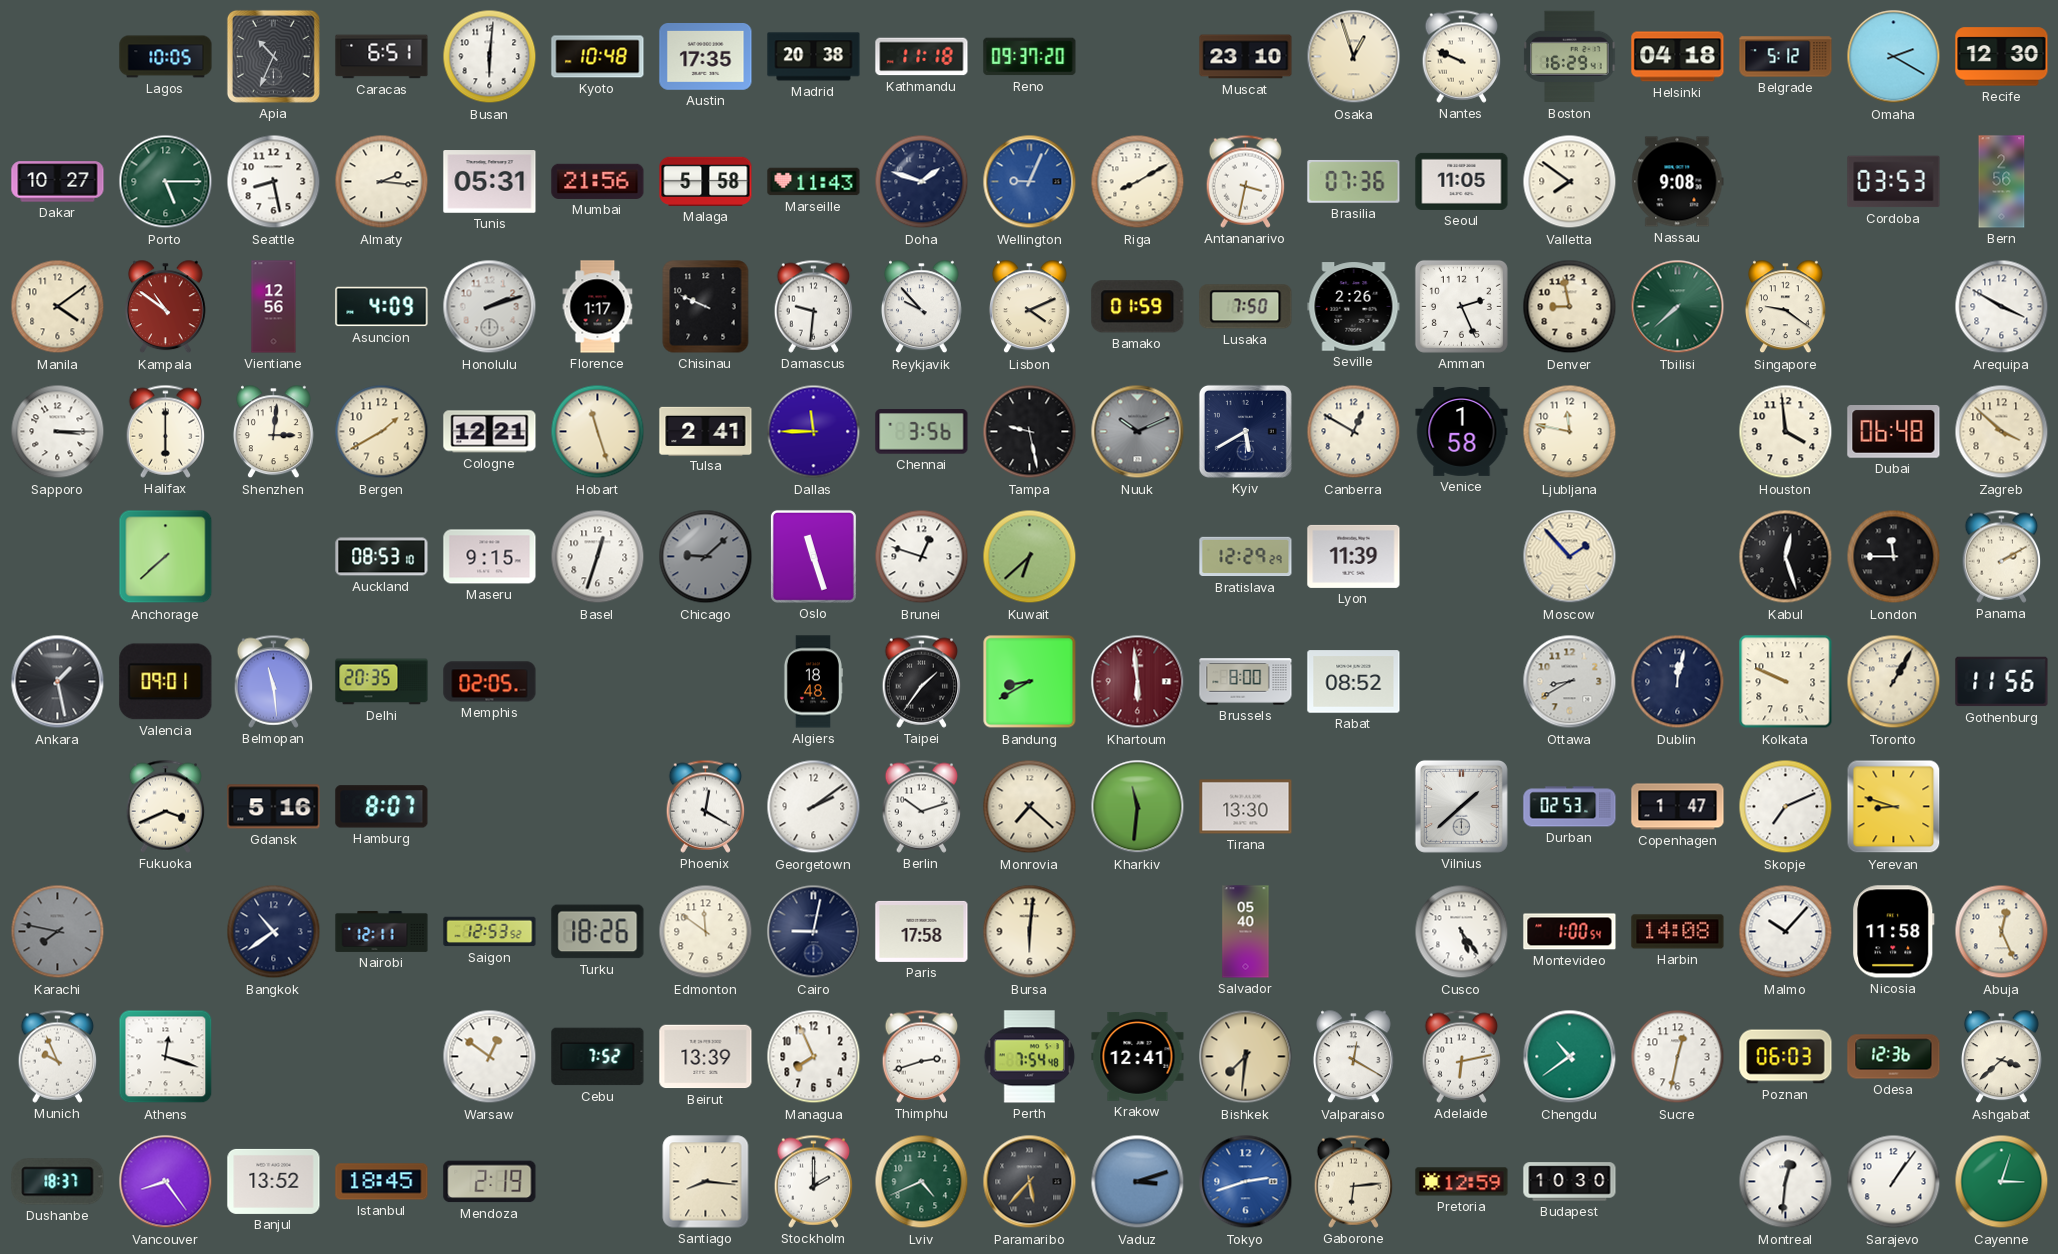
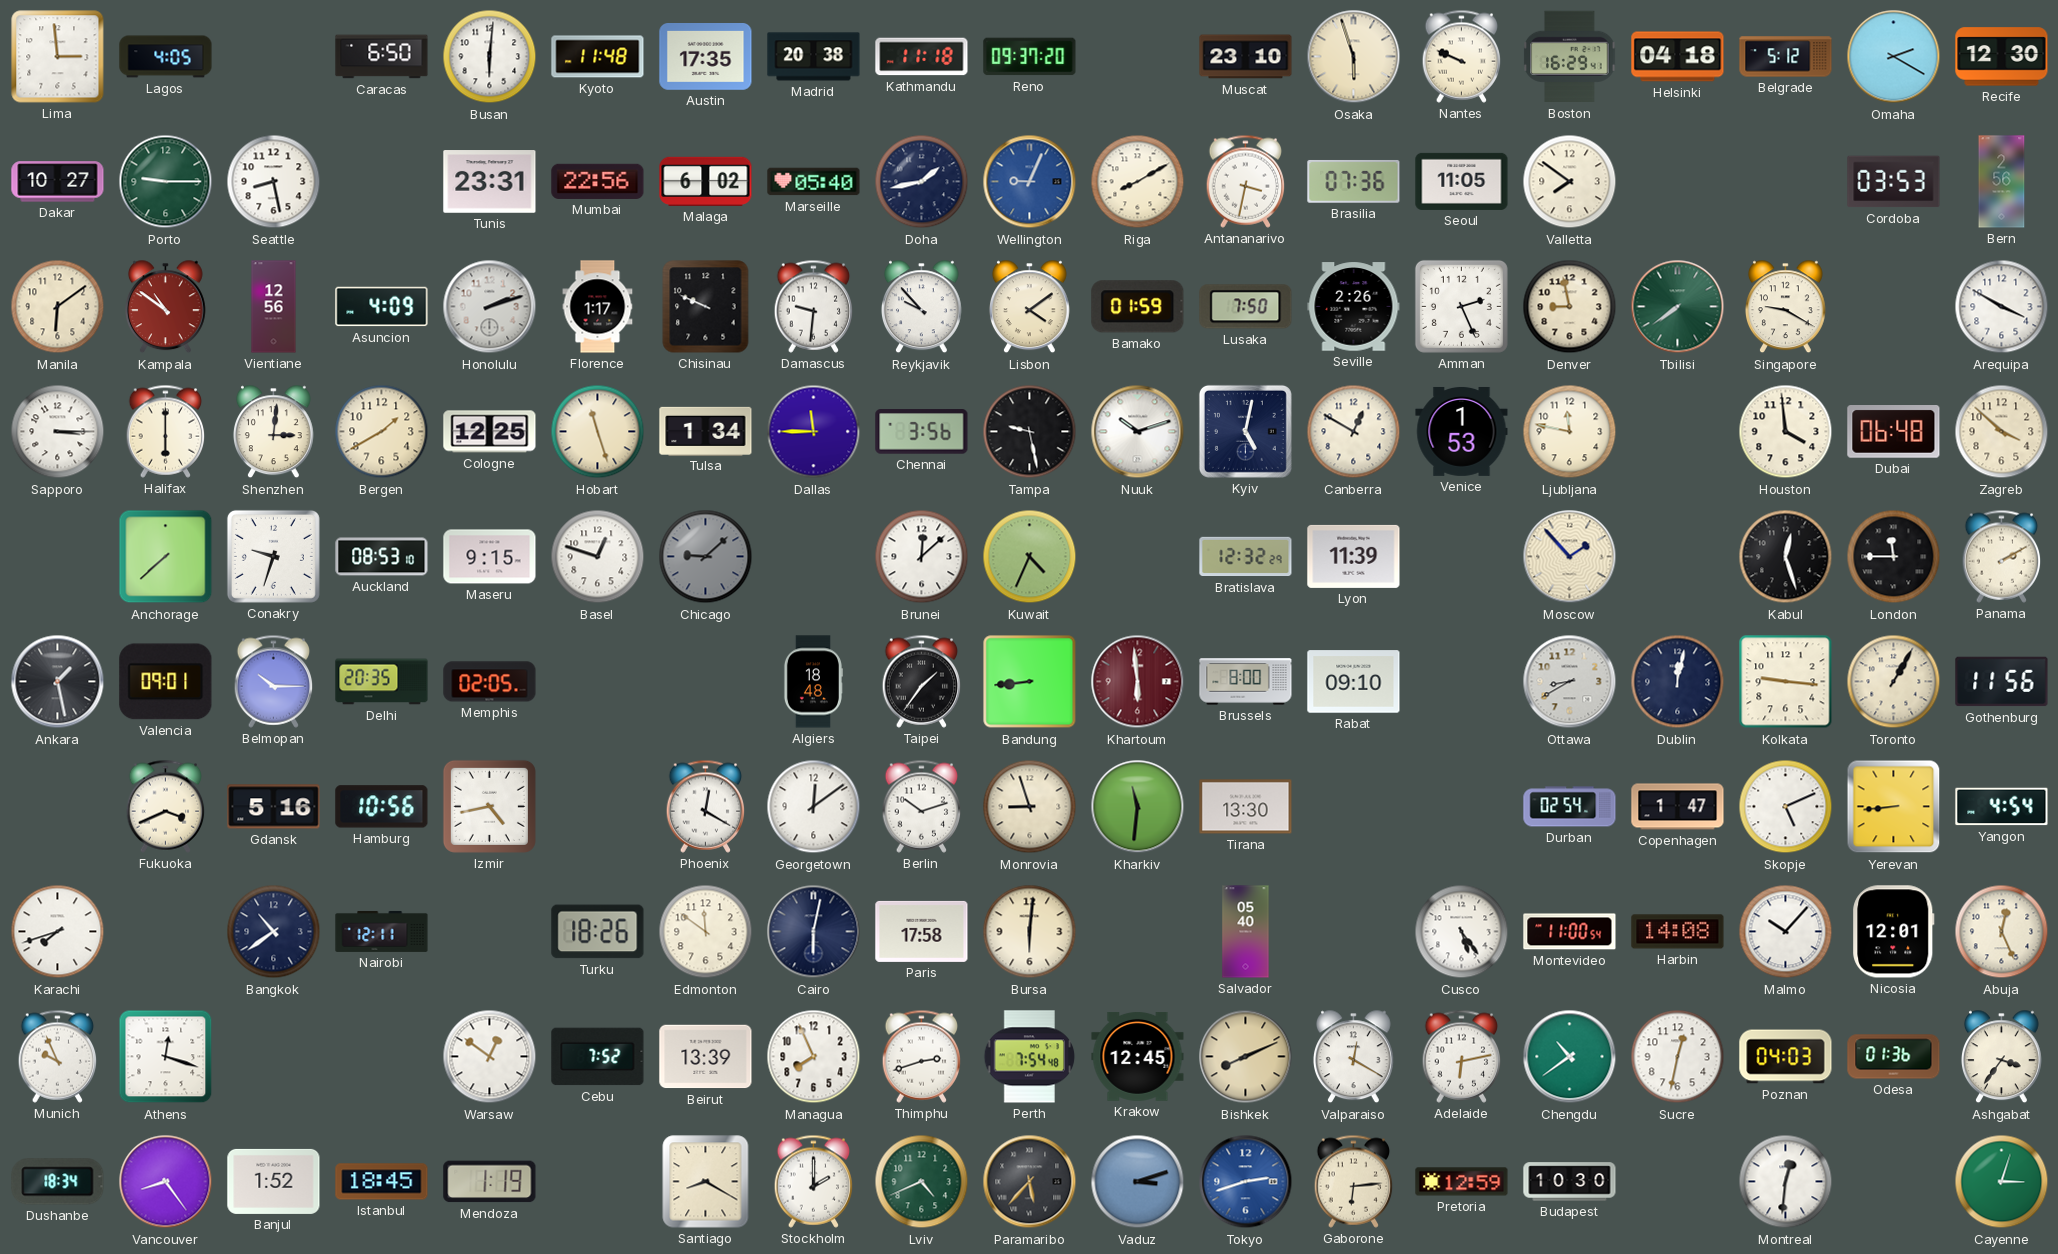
Lima: none -> 2:59 (58, 57)
Lagos: 10:05 -> 4:05 (166, 57)
Apia: 10:34 -> none (273, 56)
Caracas: 6:51 -> 6:50 (382, 57)
Kyoto: 10:48 -> 11:48 (598, 57)
Osaka: 12:57 -> 5:57 (1354, 57)
Porto: 5:15 -> 9:15 (166, 182)
Almaty: 2:16 -> none (382, 182)
Tunis: 05:31 -> 23:31 (490, 182)
Mumbai: 21:56 -> 22:56 (598, 181)
Malaga: 5:58 -> 6:02 (706, 181)
Marseille: 11:43 -> 05:40 (814, 182)
Doha: 1:48 -> 1:43 (922, 182)
Nassau: 9:08 -> none (1678, 182)
Manila: 4:09 -> 6:09 (58, 307)
Lisbon: 4:11 -> 4:09 (1029, 307)
Tbilisi: 7:38 -> 7:39 (1678, 307)
Singapore: 9:21 -> 9:20 (1785, 307)
Cologne: 12:21 -> 12:25 (490, 432)
Tulsa: 2:41 -> 1:34 (706, 431)
Nuuk: 10:11 -> 10:12 (1138, 432)
Nuuk dial: grey -> white (1138, 432)
Kyiv: 5:40 -> 5:02 (1245, 431)
Venice: 1:58 -> 1:53 (1462, 431)
Conakry: none -> 9:33 (273, 556)
Basel: 12:33 -> 12:48 (598, 557)
Oslo: 11:27 -> none (813, 556)
Brunei: 12:48 -> 12:08 (922, 557)
Kuwait: 6:38 -> 4:34 (1030, 557)
Bratislava: 12:29 -> 12:32 (1246, 557)
Belmopan: 11:29 -> 10:15 (274, 681)
Bandung: 8:40 -> 8:44 (1030, 682)
Rabat: 08:52 -> 09:10 (1354, 682)
Kolkata: 9:49 -> 9:16 (1786, 682)
Hamburg: 8:07 -> 10:56 (382, 807)
Izmir: none -> 4:43 (489, 806)
Georgetown: 2:09 -> 12:09 (814, 807)
Monrovia: 7:22 -> 8:57 (1030, 807)
Vilnius: 1:38 -> none (1461, 806)
Durban: 02:53 -> 02:54 (1570, 807)
Skopje: 7:11 -> 5:11 (1786, 807)
Yerevan: 8:48 -> 8:44 (1894, 807)
Yangon: none -> 4:54 (2002, 807)
Karachi: 7:47 -> 7:42 (58, 932)
Karachi dial: grey -> white (58, 932)
Saigon: 12:53 -> none (490, 932)
Cairo: 9:02 -> 6:02 (814, 932)
Montevideo: 1:00 -> 11:00 (1570, 932)
Nicosia: 11:58 -> 12:01 (1894, 932)
Krakow: 12:41 -> 12:45 (1138, 1057)
Bishkek: 7:31 -> 8:11 (1246, 1057)
Poznan: 06:03 -> 04:03 (1786, 1057)
Odesa: 12:36 -> 01:36 (1894, 1057)
Ashgabat: 3:38 -> 3:36 (2001, 1057)
Dushanbe: 18:37 -> 18:34 (58, 1182)
Banjul: 13:52 -> 1:52 (274, 1181)
Mendoza: 2:19 -> 1:19 (490, 1182)
Santiago: 8:16 -> 8:20 (706, 1182)
Sarajevo: 1:06 -> none (1894, 1182)
